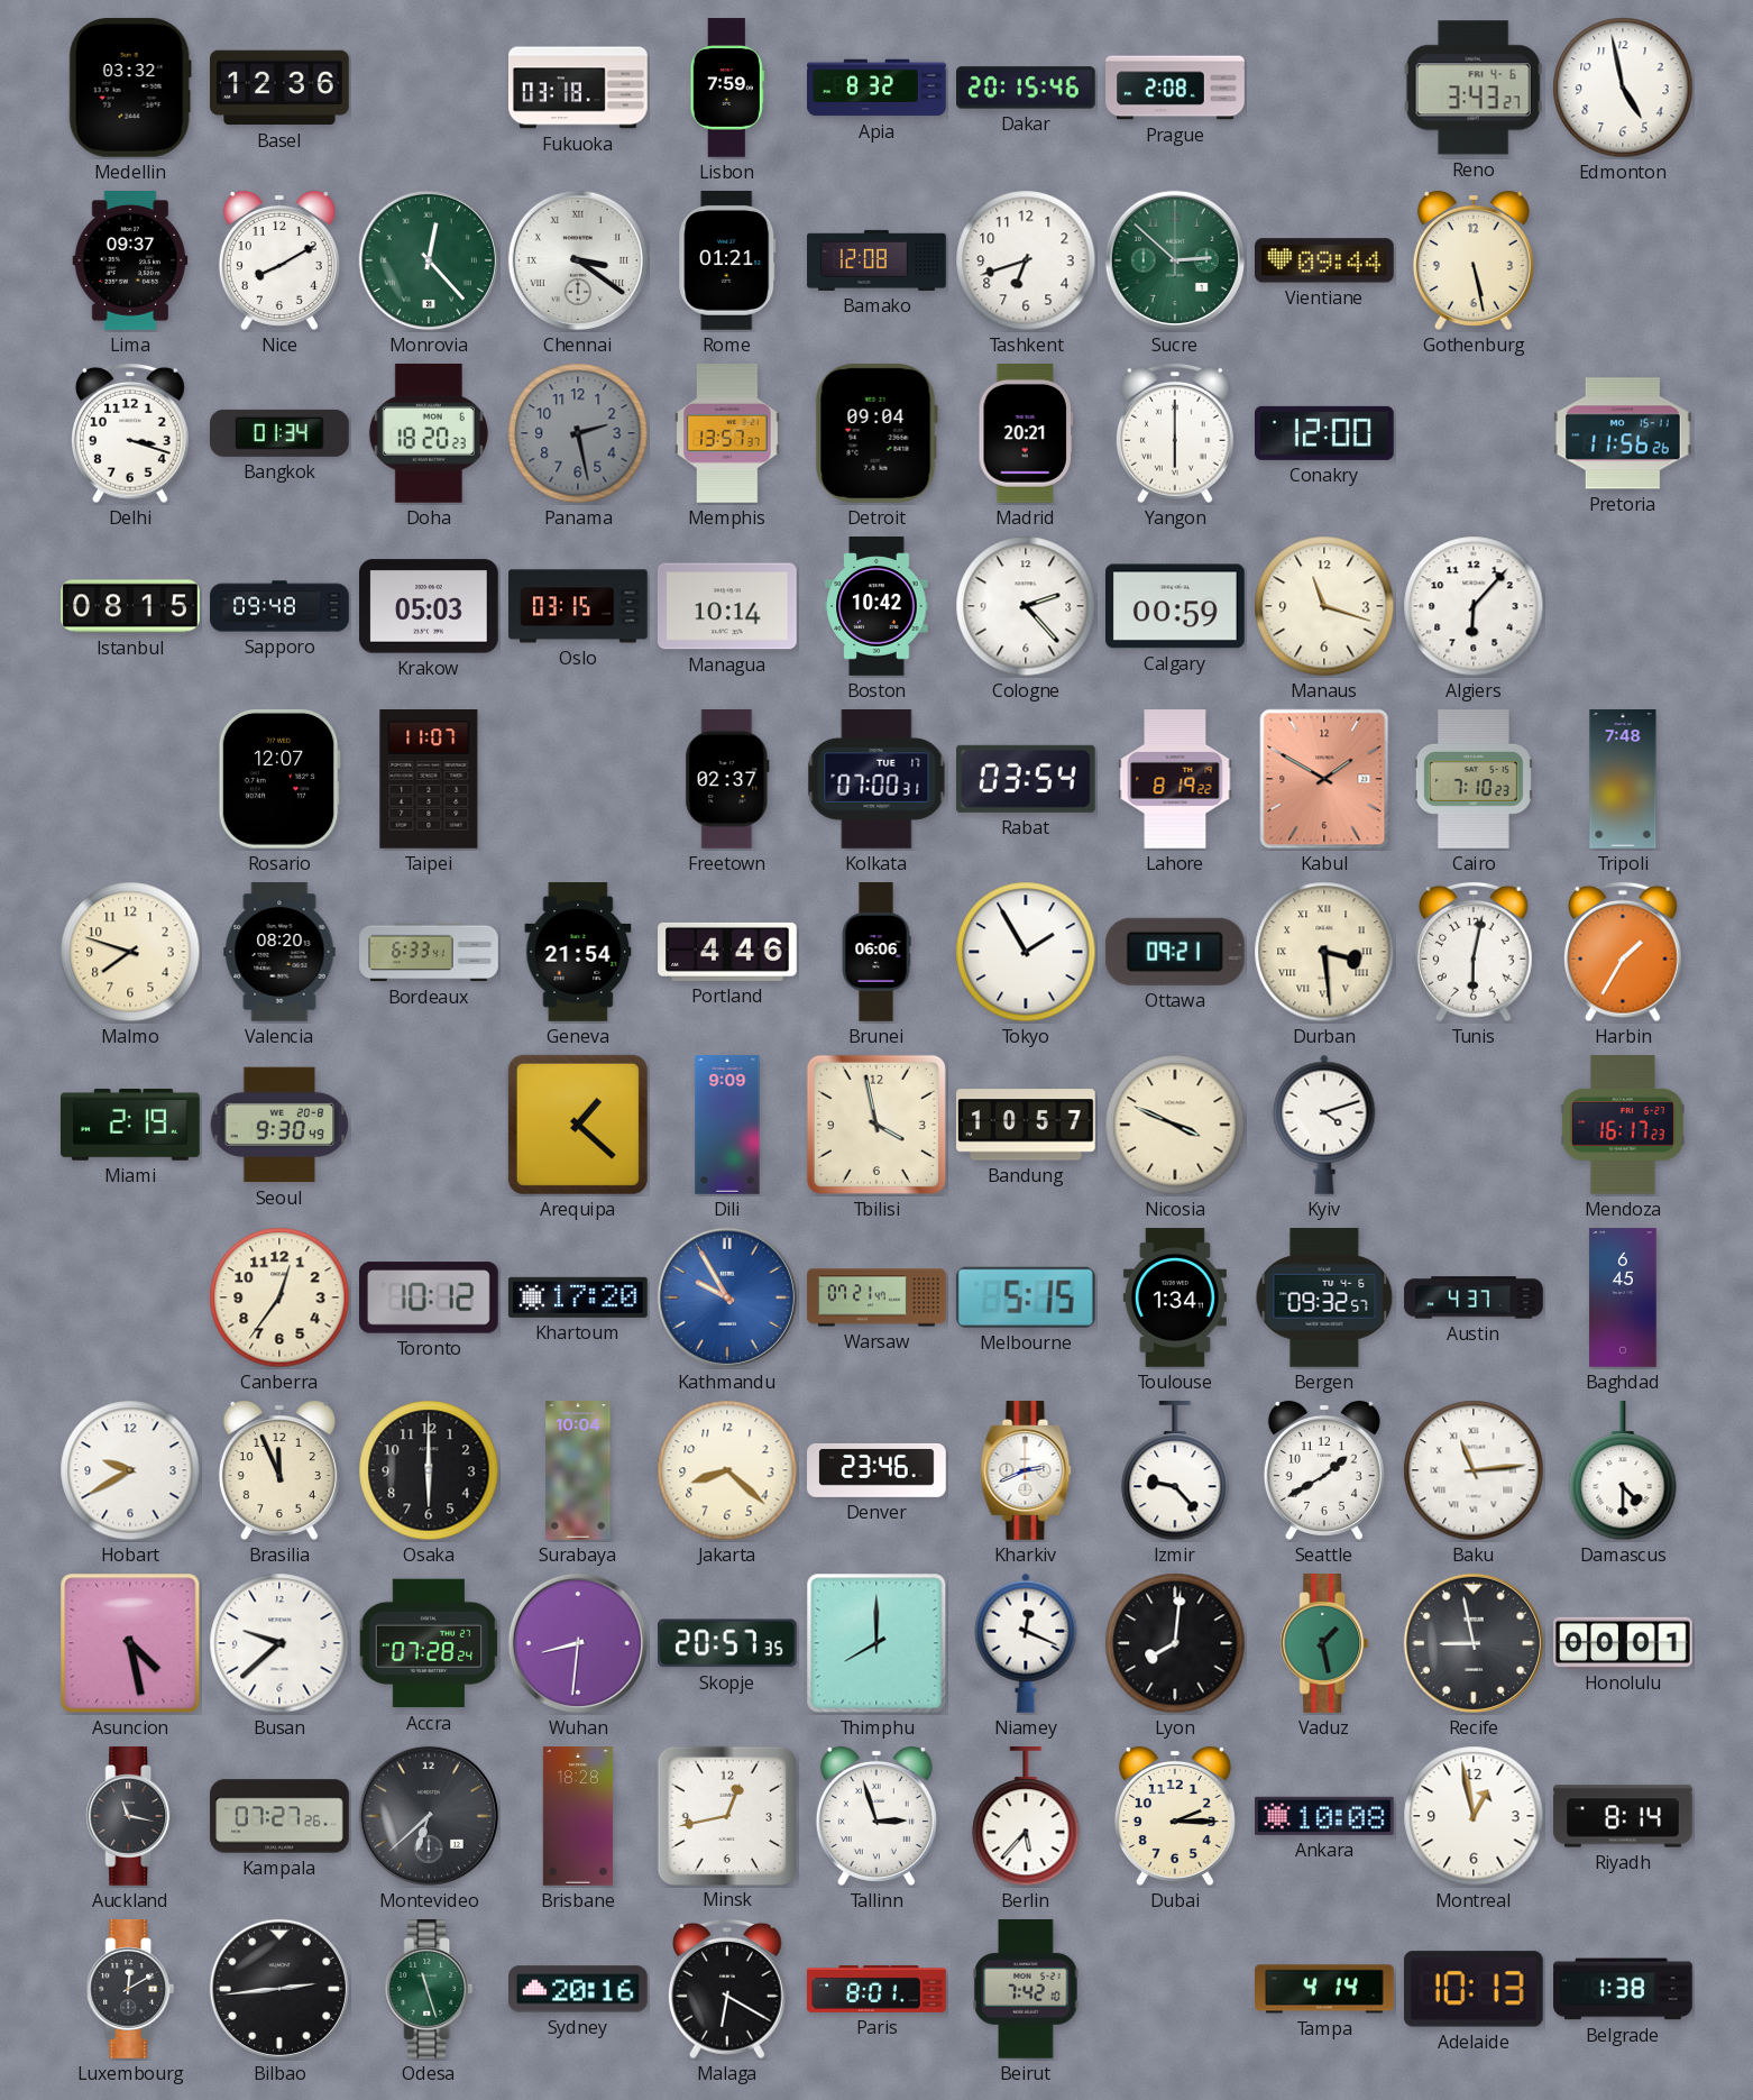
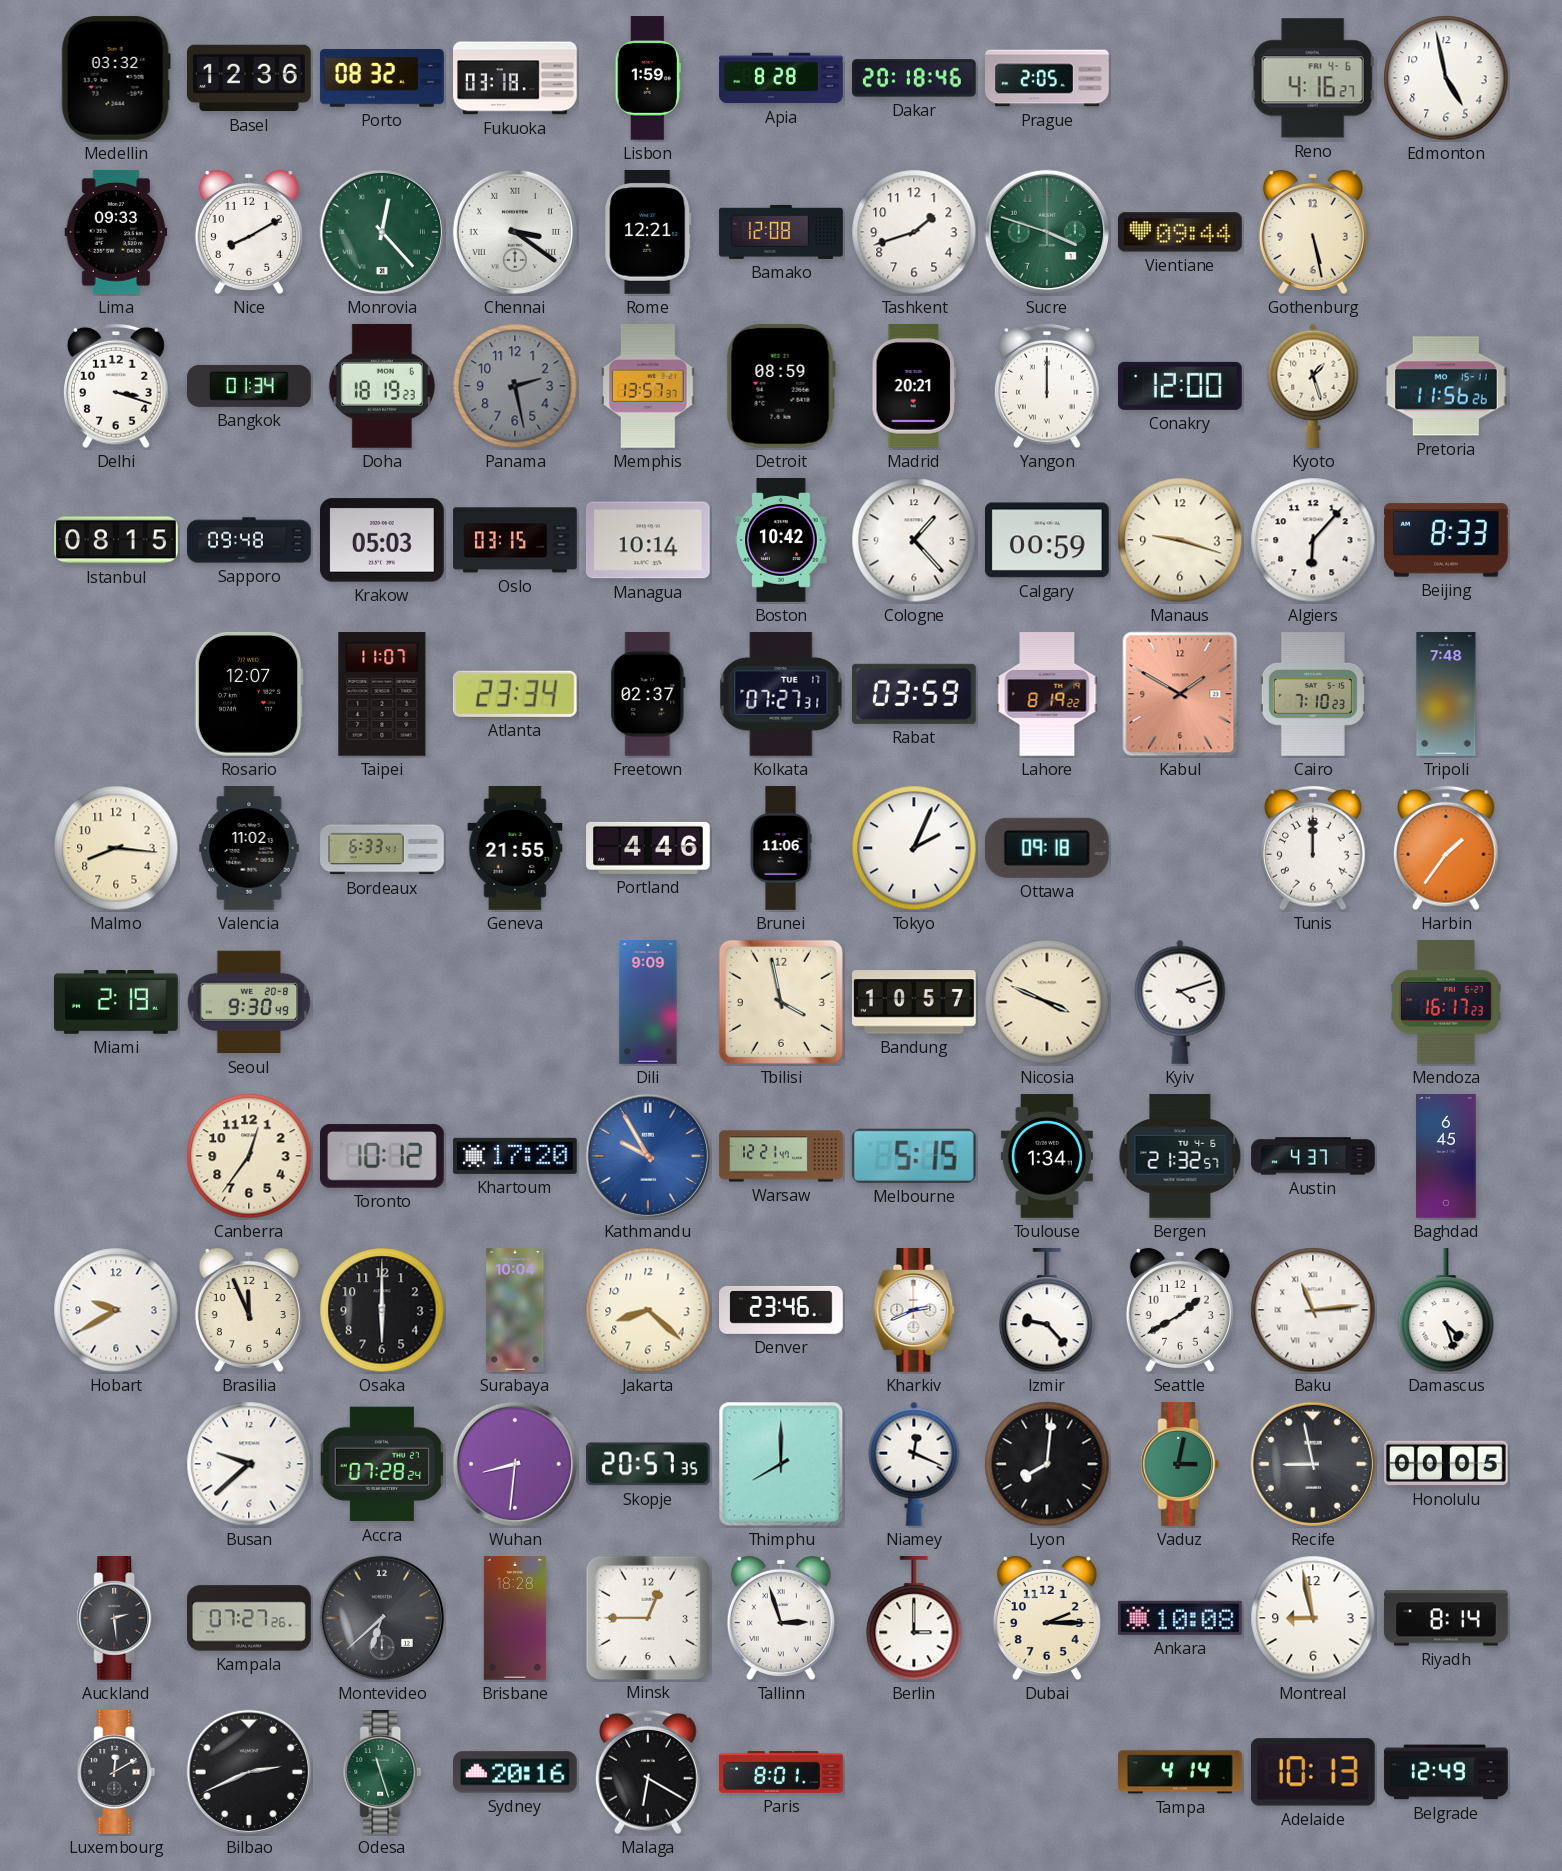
Porto: none -> 08:32 (382, 78)
Lisbon: 7:59 -> 1:59 (648, 78)
Apia: 8:32 -> 8:28 (781, 78)
Dakar: 20:15 -> 20:18 (915, 78)
Prague: 2:08 -> 2:05 (1047, 78)
Reno: 3:43 -> 4:16 (1313, 78)
Lima: 09:37 -> 09:33 (116, 233)
Rome: 01:21 -> 12:21 (648, 233)
Tashkent: 6:42 -> 1:42 (914, 232)
Sucre: 2:52 -> 3:48 (1047, 232)
Doha: 18:20 -> 18:19 (382, 386)
Detroit: 09:04 -> 08:59 (781, 386)
Yangon: 6:00 -> 12:00 (1048, 386)
Kyoto: none -> 1:27 (1313, 386)
Cologne: 2:23 -> 1:23 (914, 540)
Manaus: 11:18 -> 9:18 (1180, 540)
Beijing: none -> 8:33 (1447, 540)
Atlanta: none -> 23:34 (515, 694)
Kolkata: 07:00 -> 07:27 (781, 695)
Rabat: 03:54 -> 03:59 (914, 694)
Malmo: 7:48 -> 8:16 (116, 848)
Valencia: 08:20 -> 11:02 (249, 848)
Geneva: 21:54 -> 21:55 (515, 848)
Brunei: 06:06 -> 11:06 (781, 848)
Tokyo: 1:55 -> 2:04 (914, 848)
Ottawa: 09:21 -> 09:18 (1047, 848)
Durban: 3:29 -> none (1324, 952)
Tunis: 6:02 -> 12:00 (1314, 848)
Harbin: 1:35 -> 1:36 (1447, 848)
Arequipa: 1:22 -> none (578, 1125)
Warsaw: 07:21 -> 12:21 (781, 1156)
Bergen: 09:32 -> 21:32 (1180, 1157)
Damascus: 4:30 -> 4:27 (1446, 1311)
Asuncion: 4:28 -> none (130, 1643)
Vaduz: 1:28 -> 3:02 (1180, 1465)
Honolulu: 00:01 -> 00:05 (1446, 1463)
Auckland: 11:17 -> 2:29 (116, 1619)
Minsk: 12:43 -> 12:45 (647, 1617)
Berlin: 5:37 -> 3:00 (914, 1619)
Montreal: 12:58 -> 8:58 (1313, 1618)
Bilbao: 2:44 -> 2:41 (249, 1772)
Beirut: 7:42 -> none (1026, 1990)
Belgrade: 1:38 -> 12:49 (1446, 1772)
